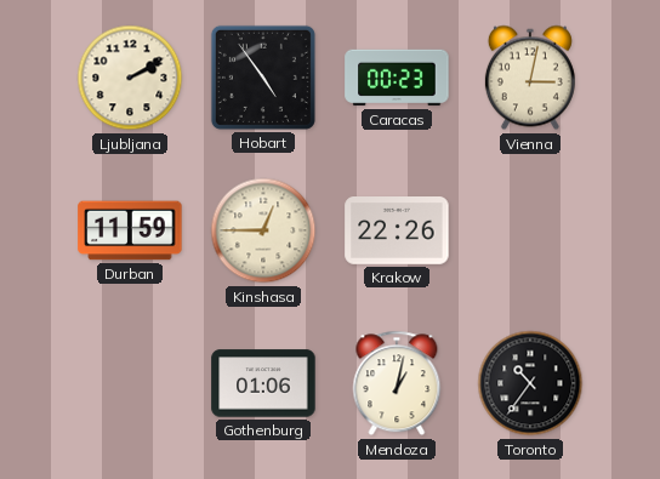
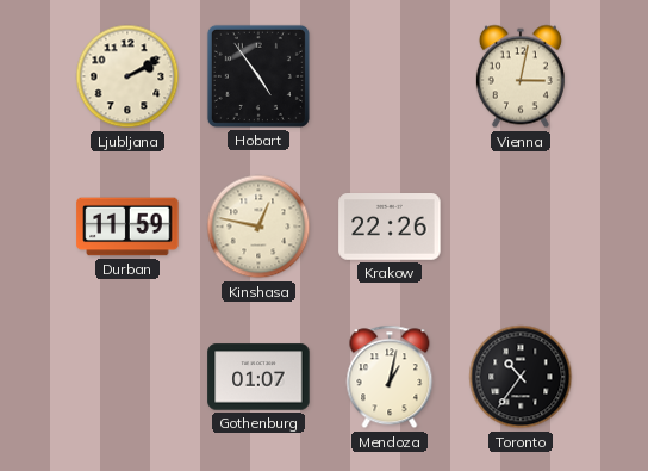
Caracas: 00:23 -> none (397, 78)
Kinshasa: 12:45 -> 12:47 (258, 227)
Gothenburg: 01:06 -> 01:07 (258, 377)
